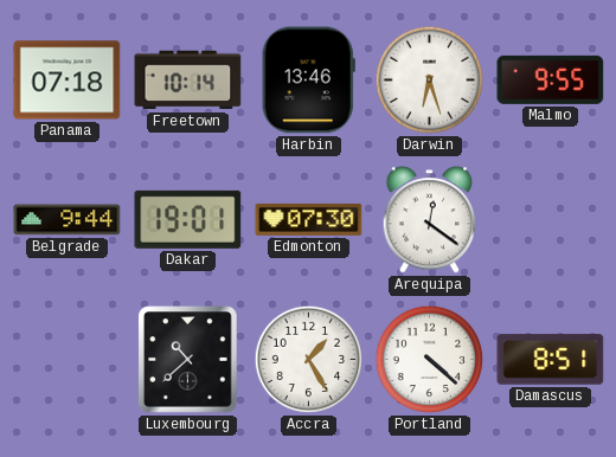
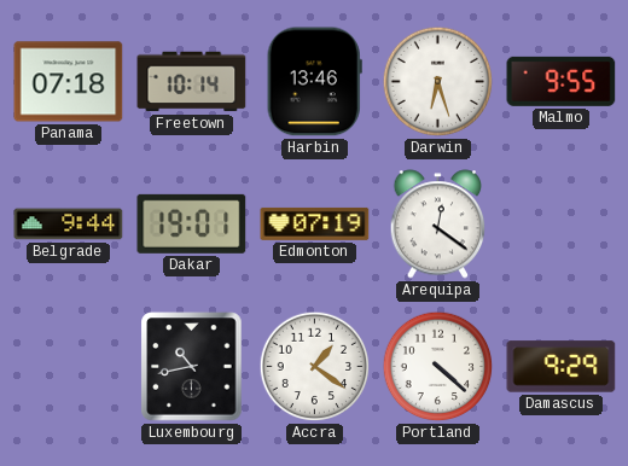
Edmonton: 07:30 -> 07:19 (315, 223)
Luxembourg: 10:38 -> 10:43 (192, 367)
Accra: 1:25 -> 1:21 (315, 367)
Damascus: 8:51 -> 9:29 (562, 367)
